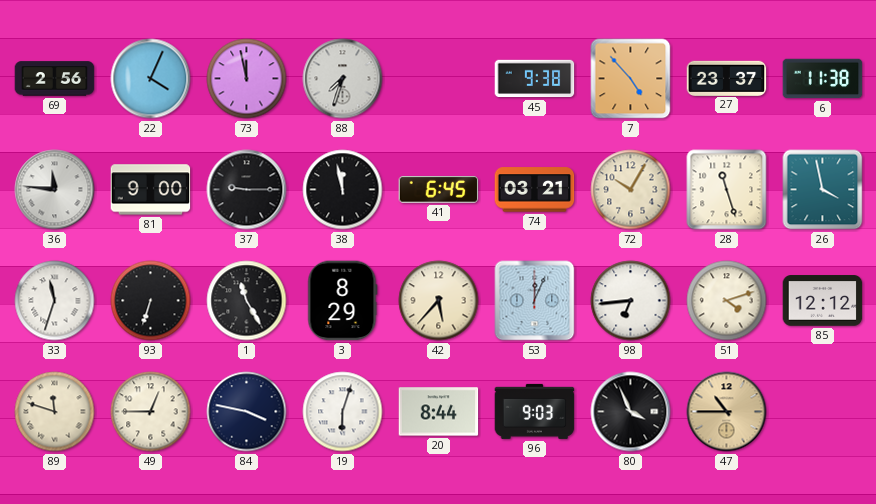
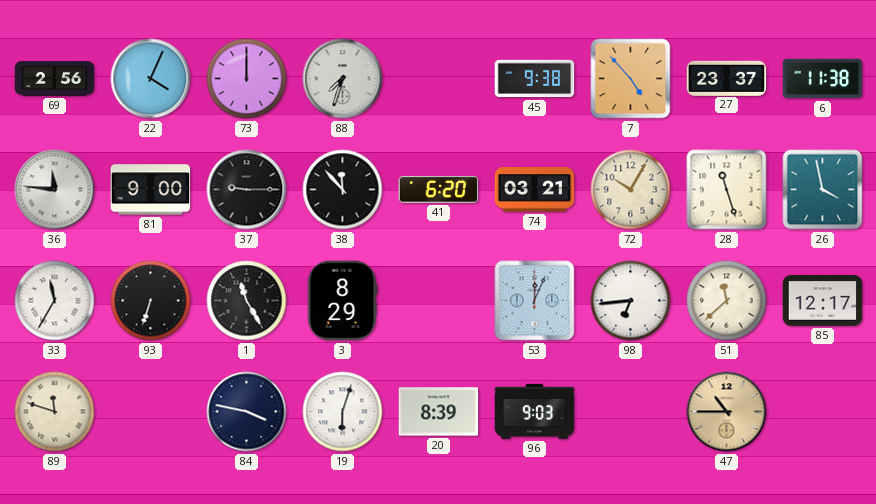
73: 11:58 -> 12:00 (247, 79)
38: 11:58 -> 11:53 (343, 190)
41: 6:45 -> 6:20 (439, 190)
33: 11:33 -> 11:35 (55, 301)
42: 5:37 -> none (439, 301)
51: 4:12 -> 11:38 (727, 301)
85: 12:12 -> 12:17 (823, 301)
49: 12:45 -> none (151, 412)
20: 8:44 -> 8:39 (439, 412)
80: 3:56 -> none (631, 412)
